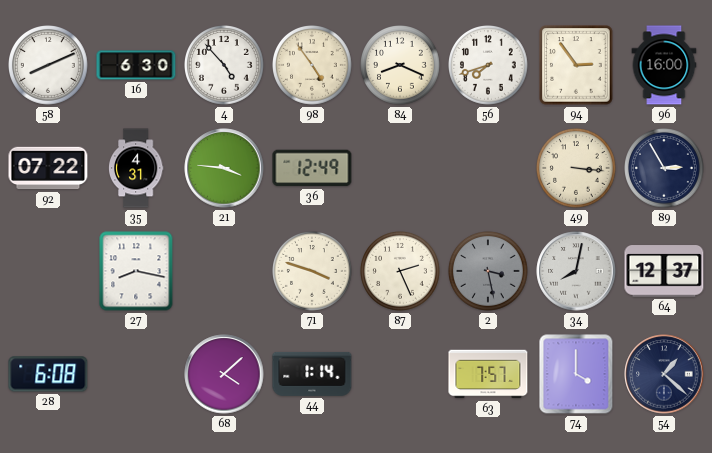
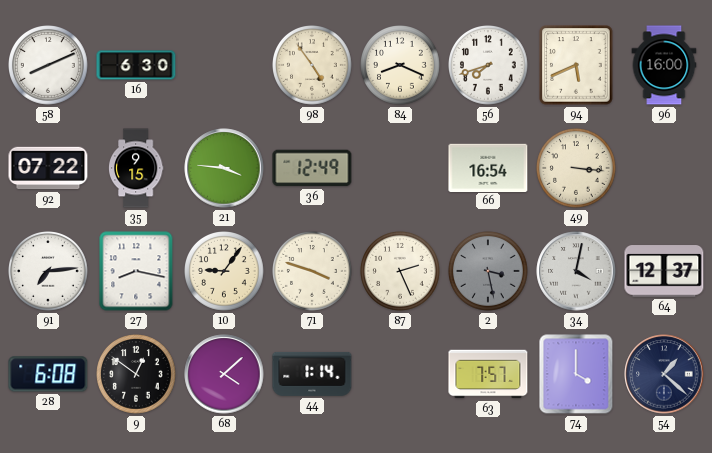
4: 4:53 -> none (225, 66)
94: 2:54 -> 5:41 (576, 65)
35: 4:31 -> 9:15 (136, 168)
66: none -> 16:54 (488, 167)
89: 2:55 -> none (665, 169)
91: none -> 7:14 (49, 272)
10: none -> 9:06 (225, 272)
34: 8:02 -> 4:02 (576, 271)
9: none -> 12:51 (137, 375)
